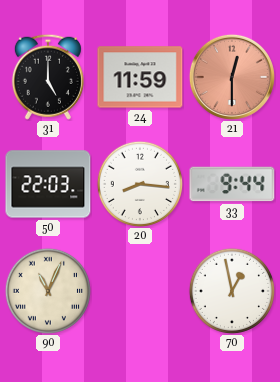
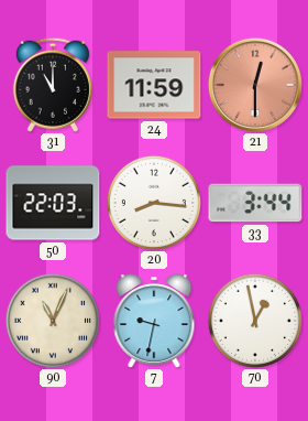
31: 5:00 -> 11:00 (53, 85)
33: 9:44 -> 3:44 (255, 203)
7: none -> 9:32 (154, 322)
